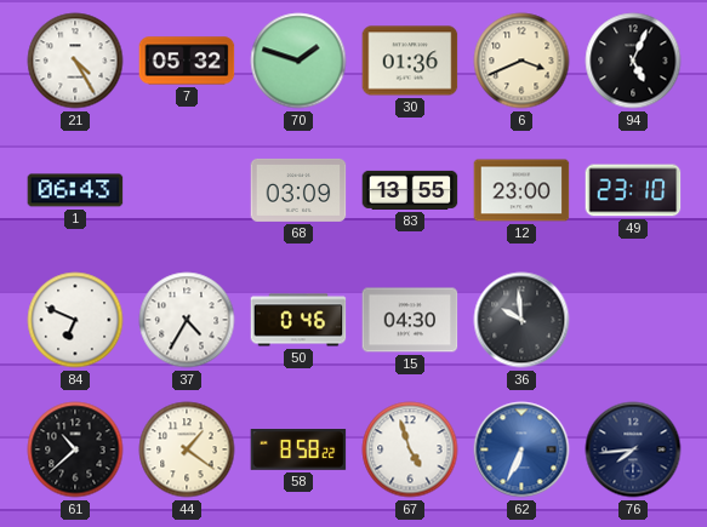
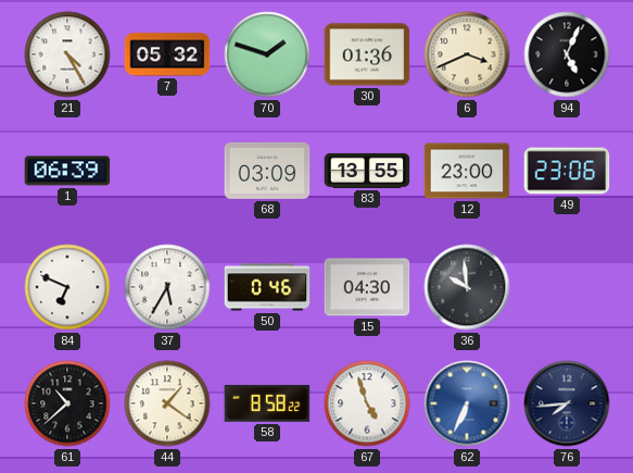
1: 06:43 -> 06:39 (67, 171)
49: 23:10 -> 23:06 (567, 171)
37: 4:35 -> 5:35 (167, 287)
